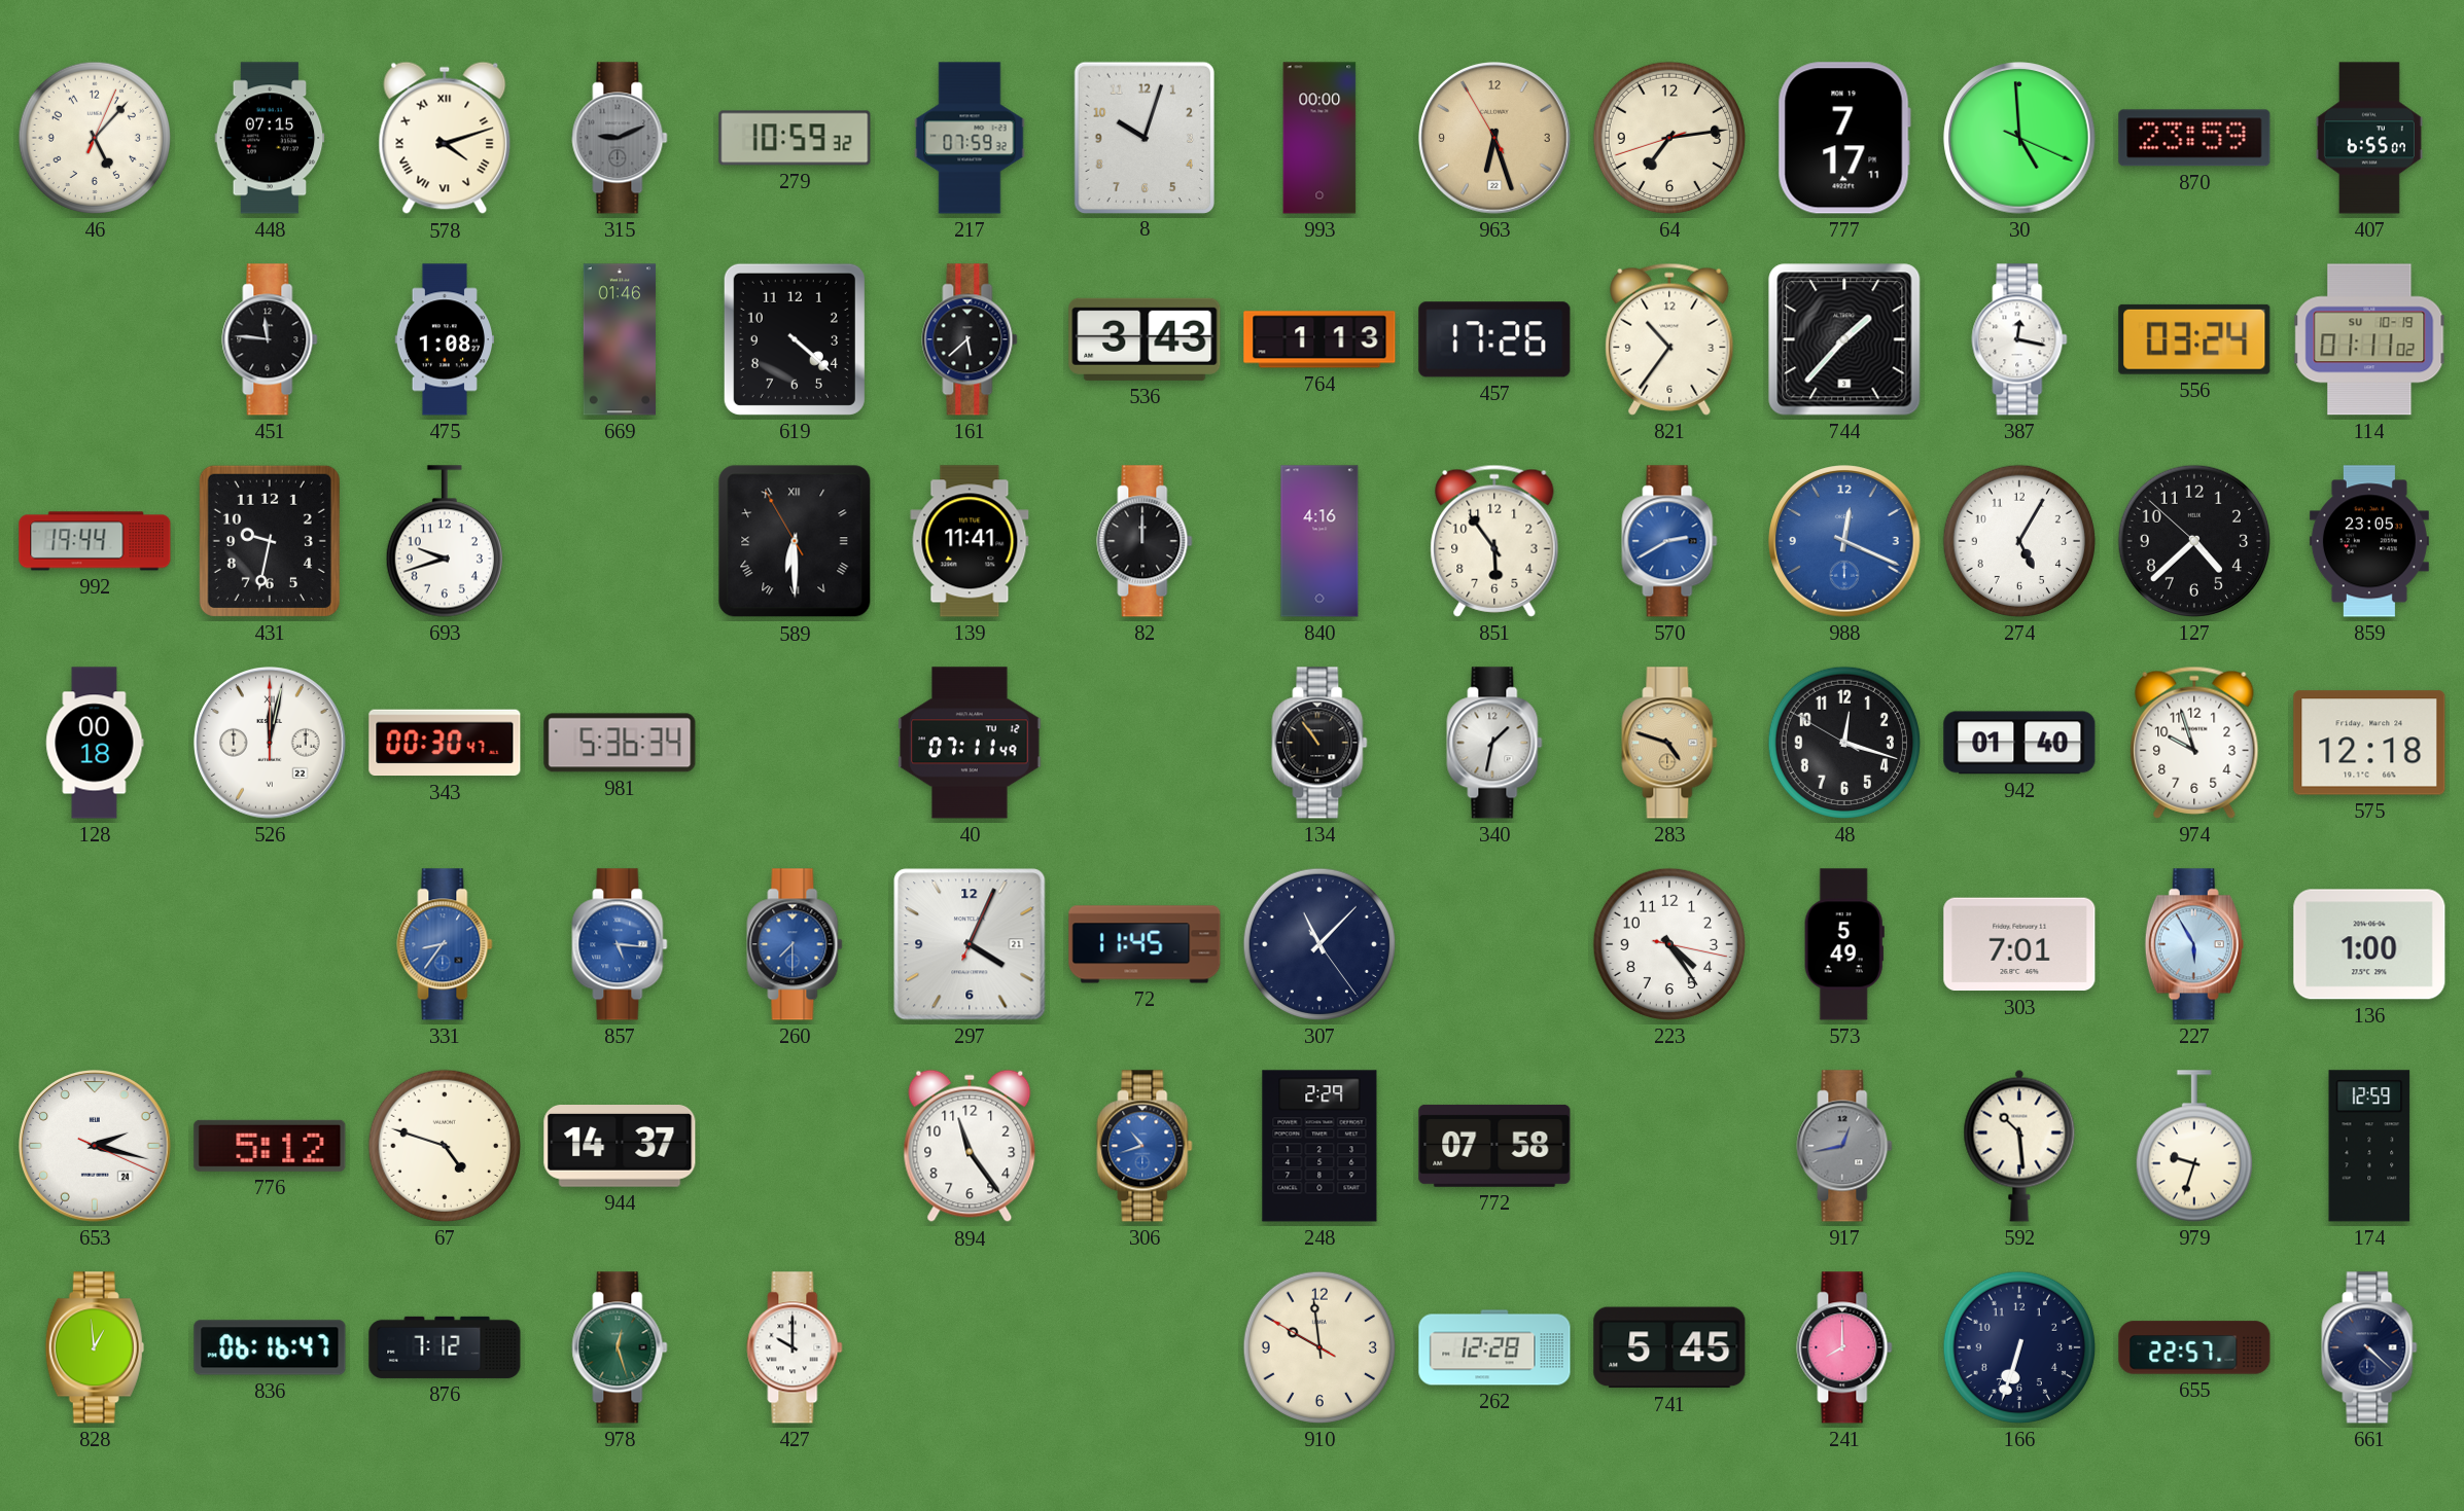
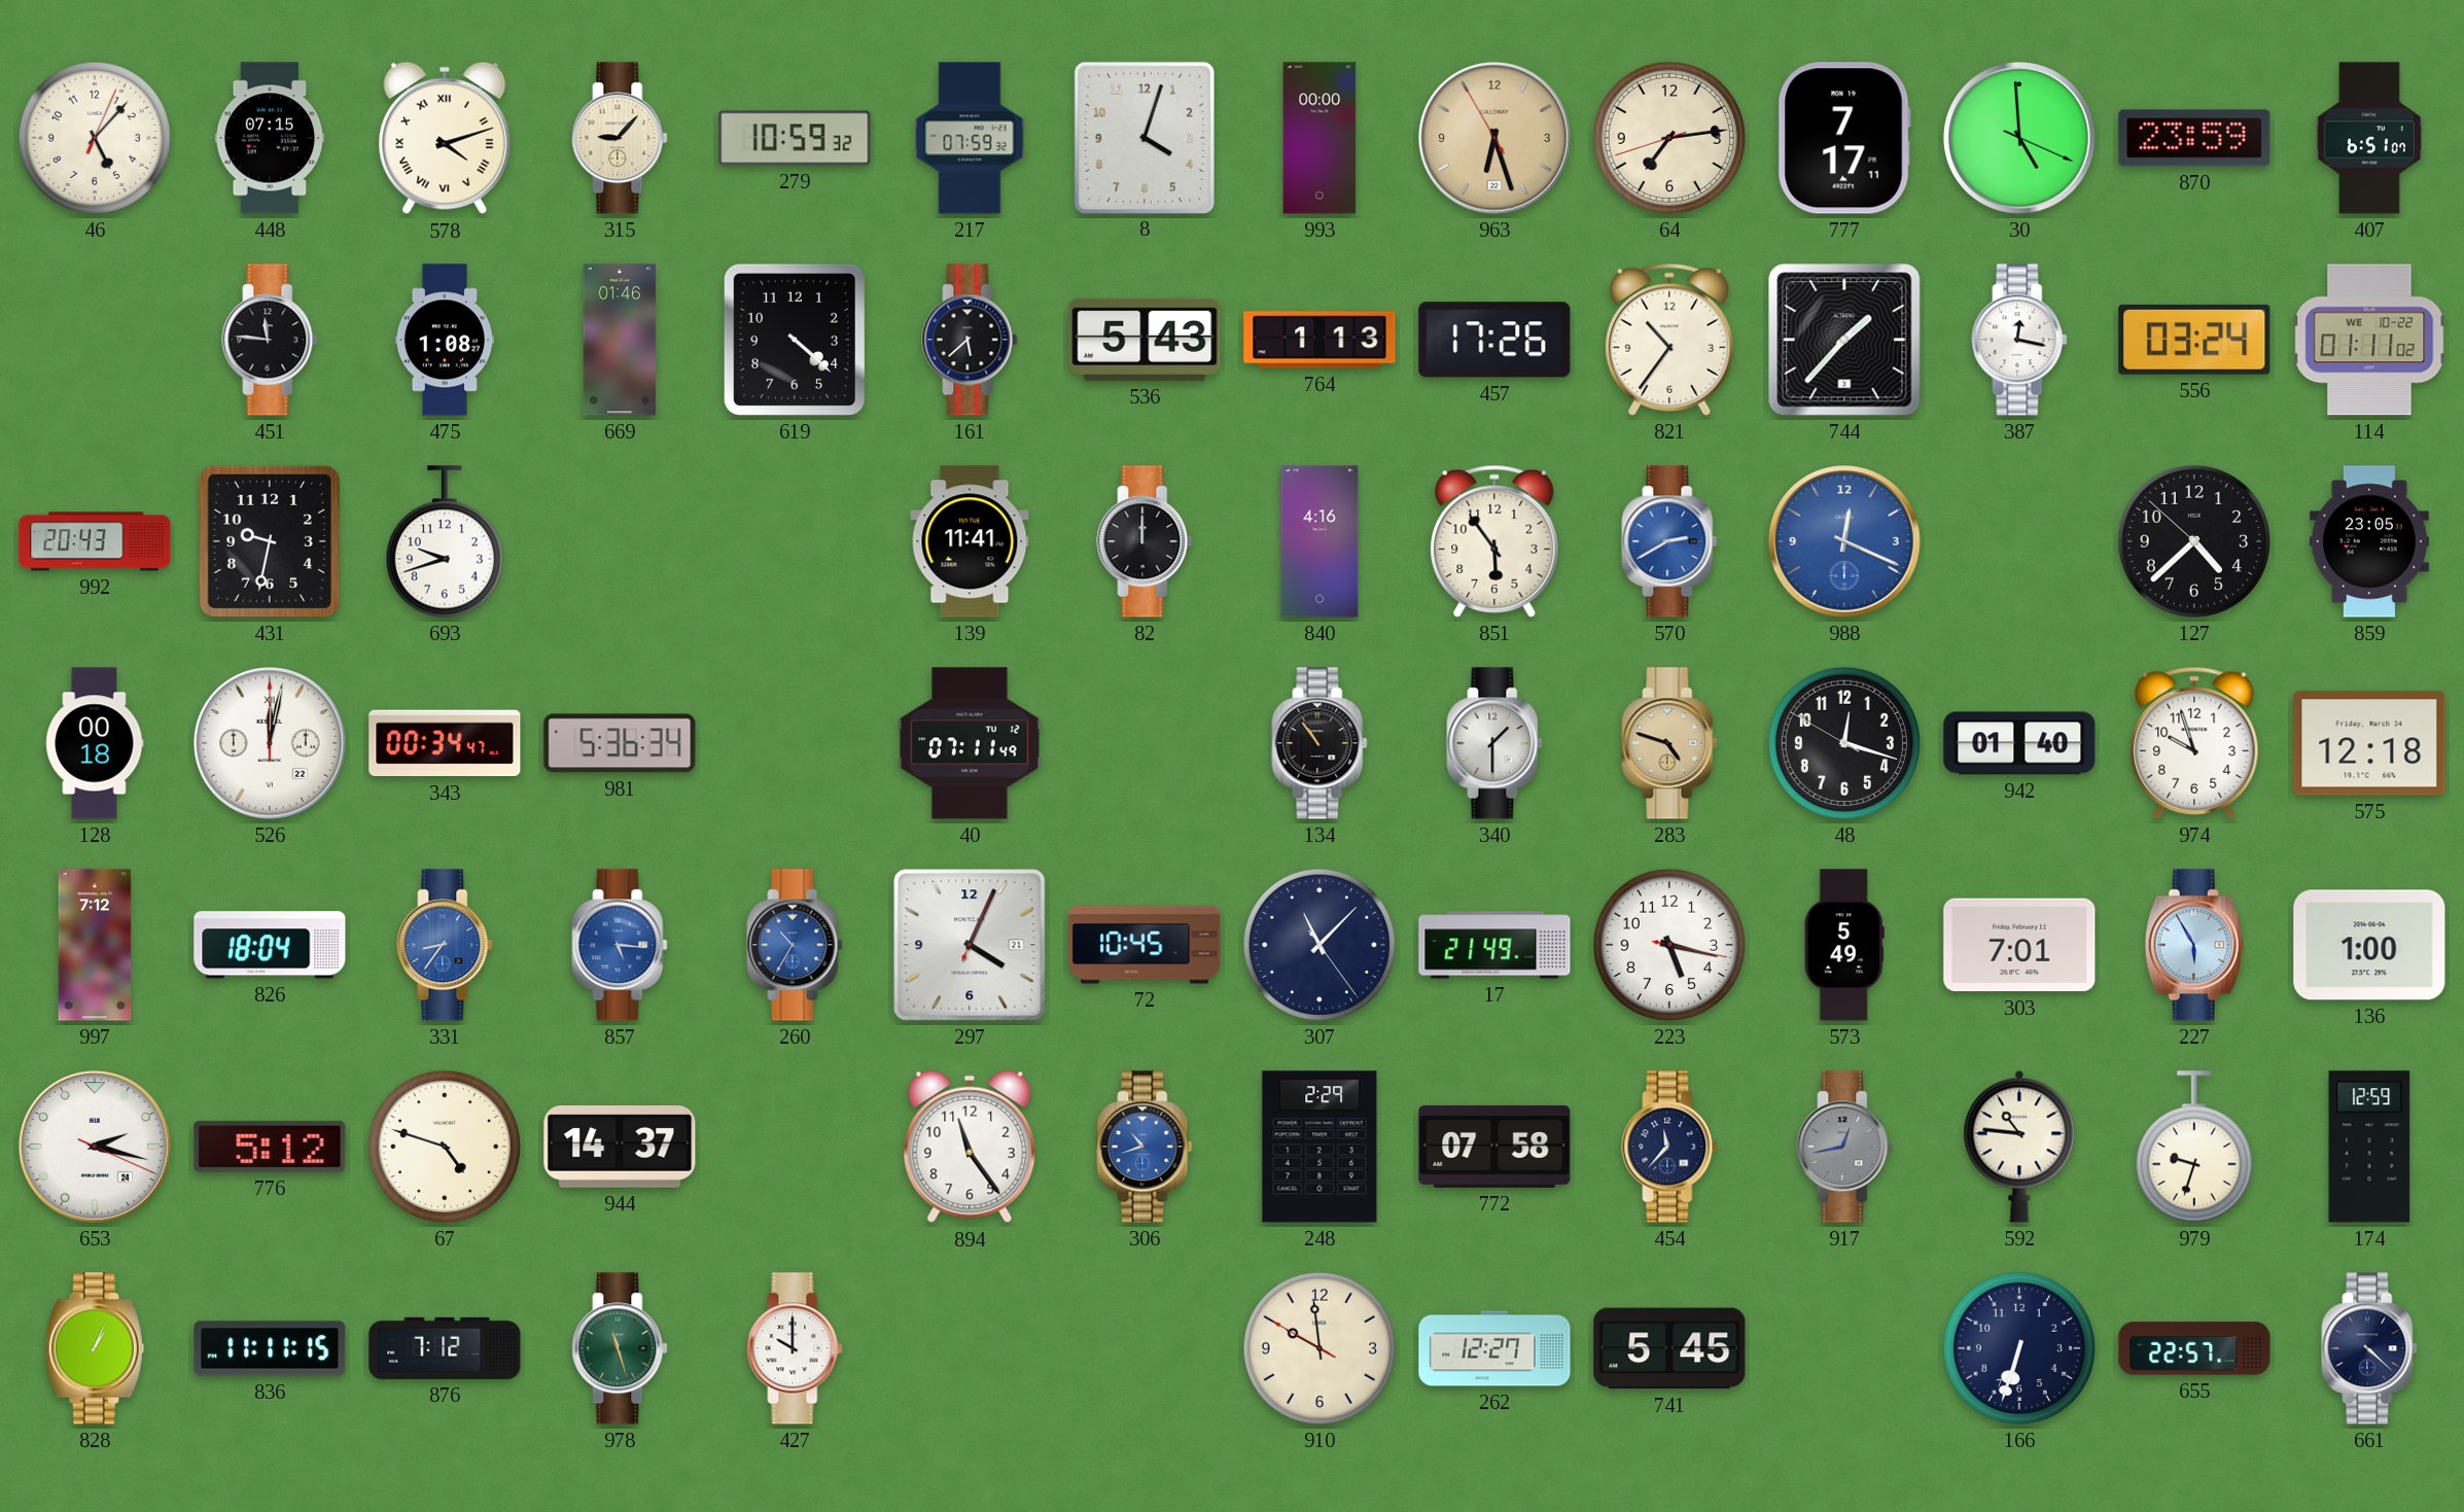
315: 9:11 -> 9:07 (620, 138)
315 dial: grey -> cream (620, 138)
8: 10:03 -> 4:03 (1143, 137)
407: 6:55 -> 6:51 (2369, 138)
536: 3:43 -> 5:43 (1145, 340)
114 date: SU 10-19 -> WE 10-22 (2369, 340)
992: 19:44 -> 20:43 (95, 541)
589: 6:29 -> none (795, 541)
274: 5:05 -> none (2019, 541)
343: 00:30 -> 00:34 (445, 743)
340: 1:32 -> 1:30 (1494, 743)
997: none -> 7:12 (95, 945)
826: none -> 18:04 (270, 945)
260: 7:30 -> 10:35 (795, 945)
72: 11:45 -> 10:45 (1145, 945)
17: none -> 21:49 (1494, 945)
223: 4:24 -> 5:17 (1669, 945)
454: none -> 11:37 (1669, 1147)
592: 10:29 -> 10:46 (2019, 1147)
828: 12:59 -> 1:04 (95, 1348)
836: 06:16 -> 11:11 (270, 1348)
978: 12:27 -> 11:27 (620, 1348)
262: 12:28 -> 12:27 (1494, 1348)
241: 8:00 -> none (1844, 1347)
